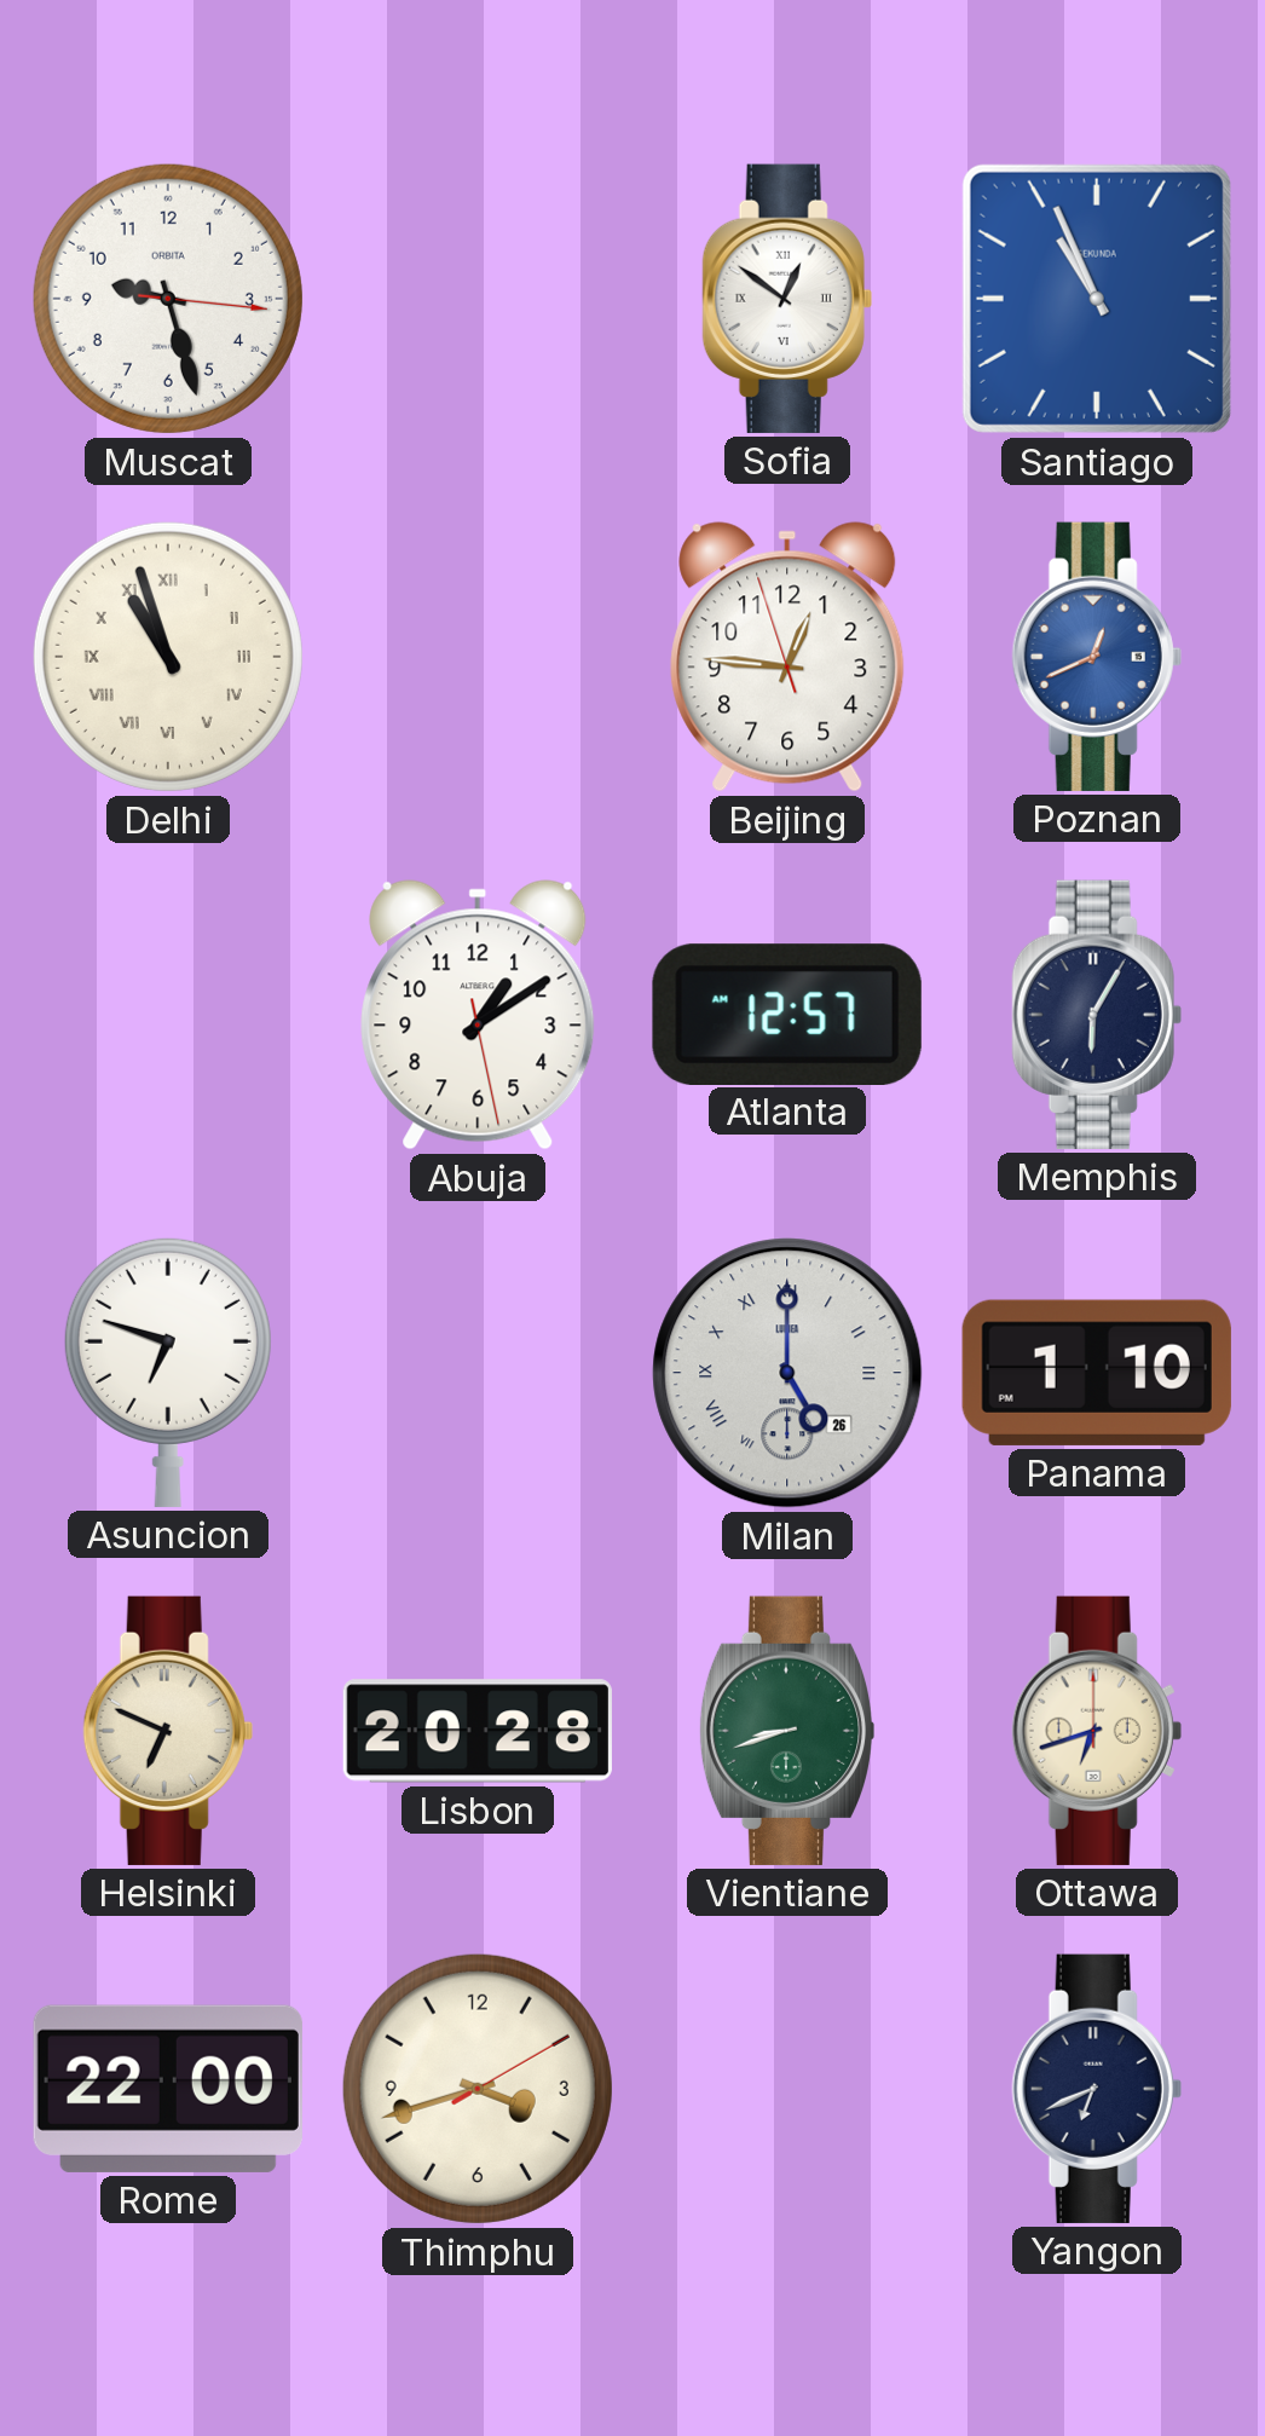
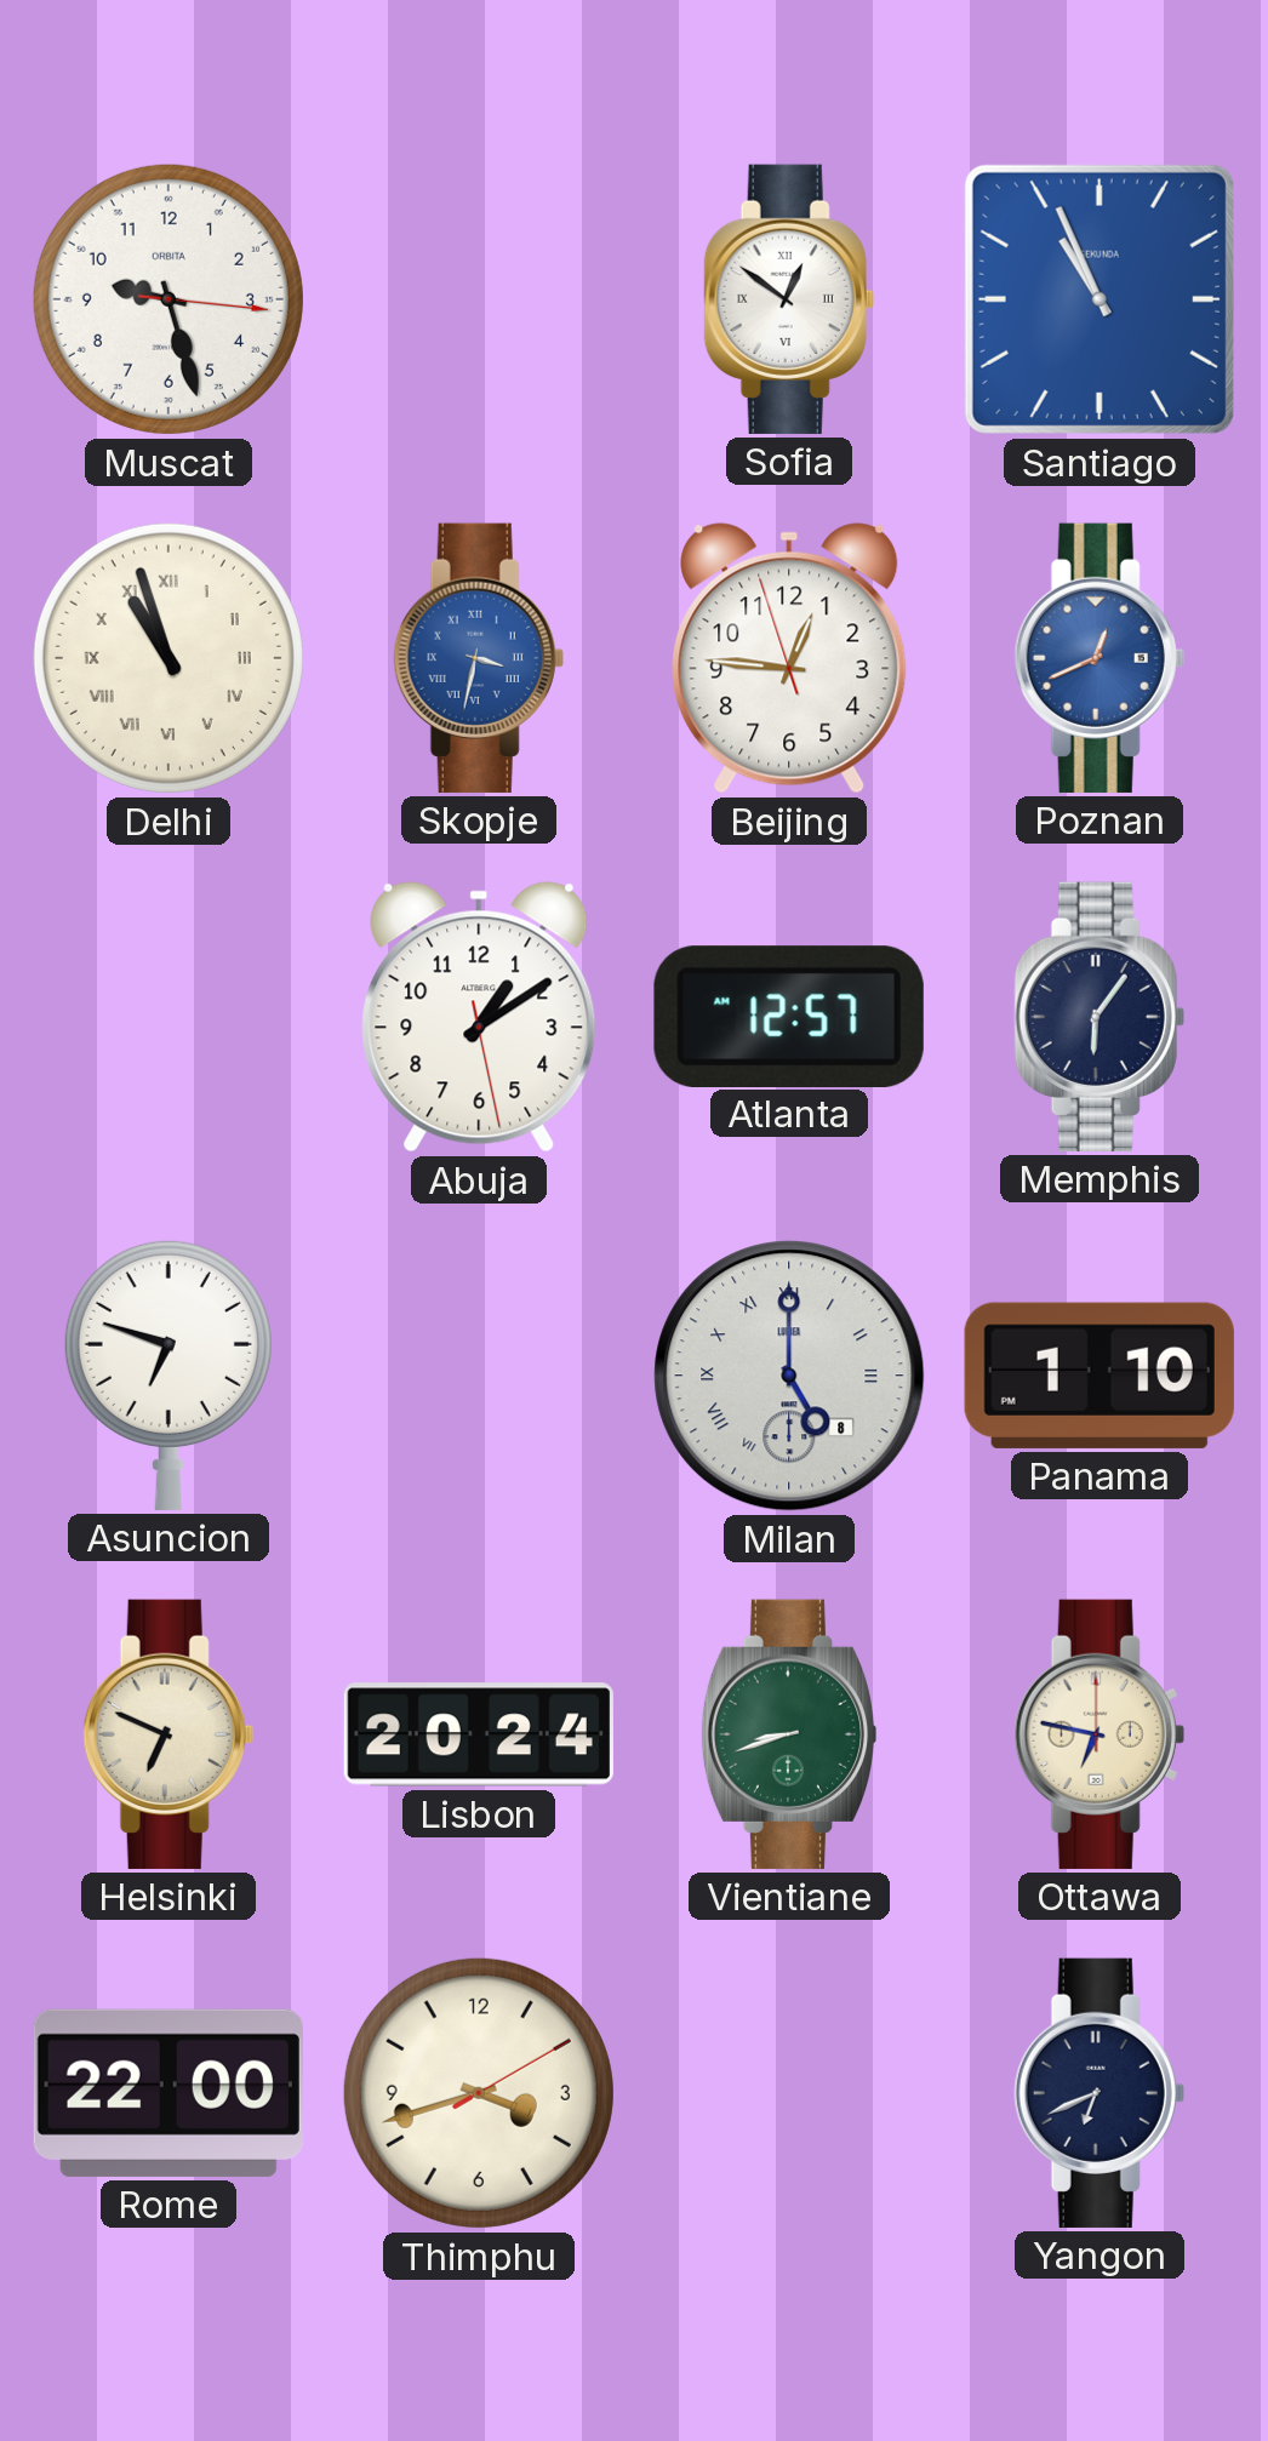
Skopje: none -> 3:32 (479, 658)
Memphis: 6:05 -> 6:06 (1099, 1017)
Milan date: 26 -> 8 (789, 1376)
Lisbon: 20:28 -> 20:24 (479, 1734)
Ottawa: 6:42 -> 6:47 (1099, 1734)
